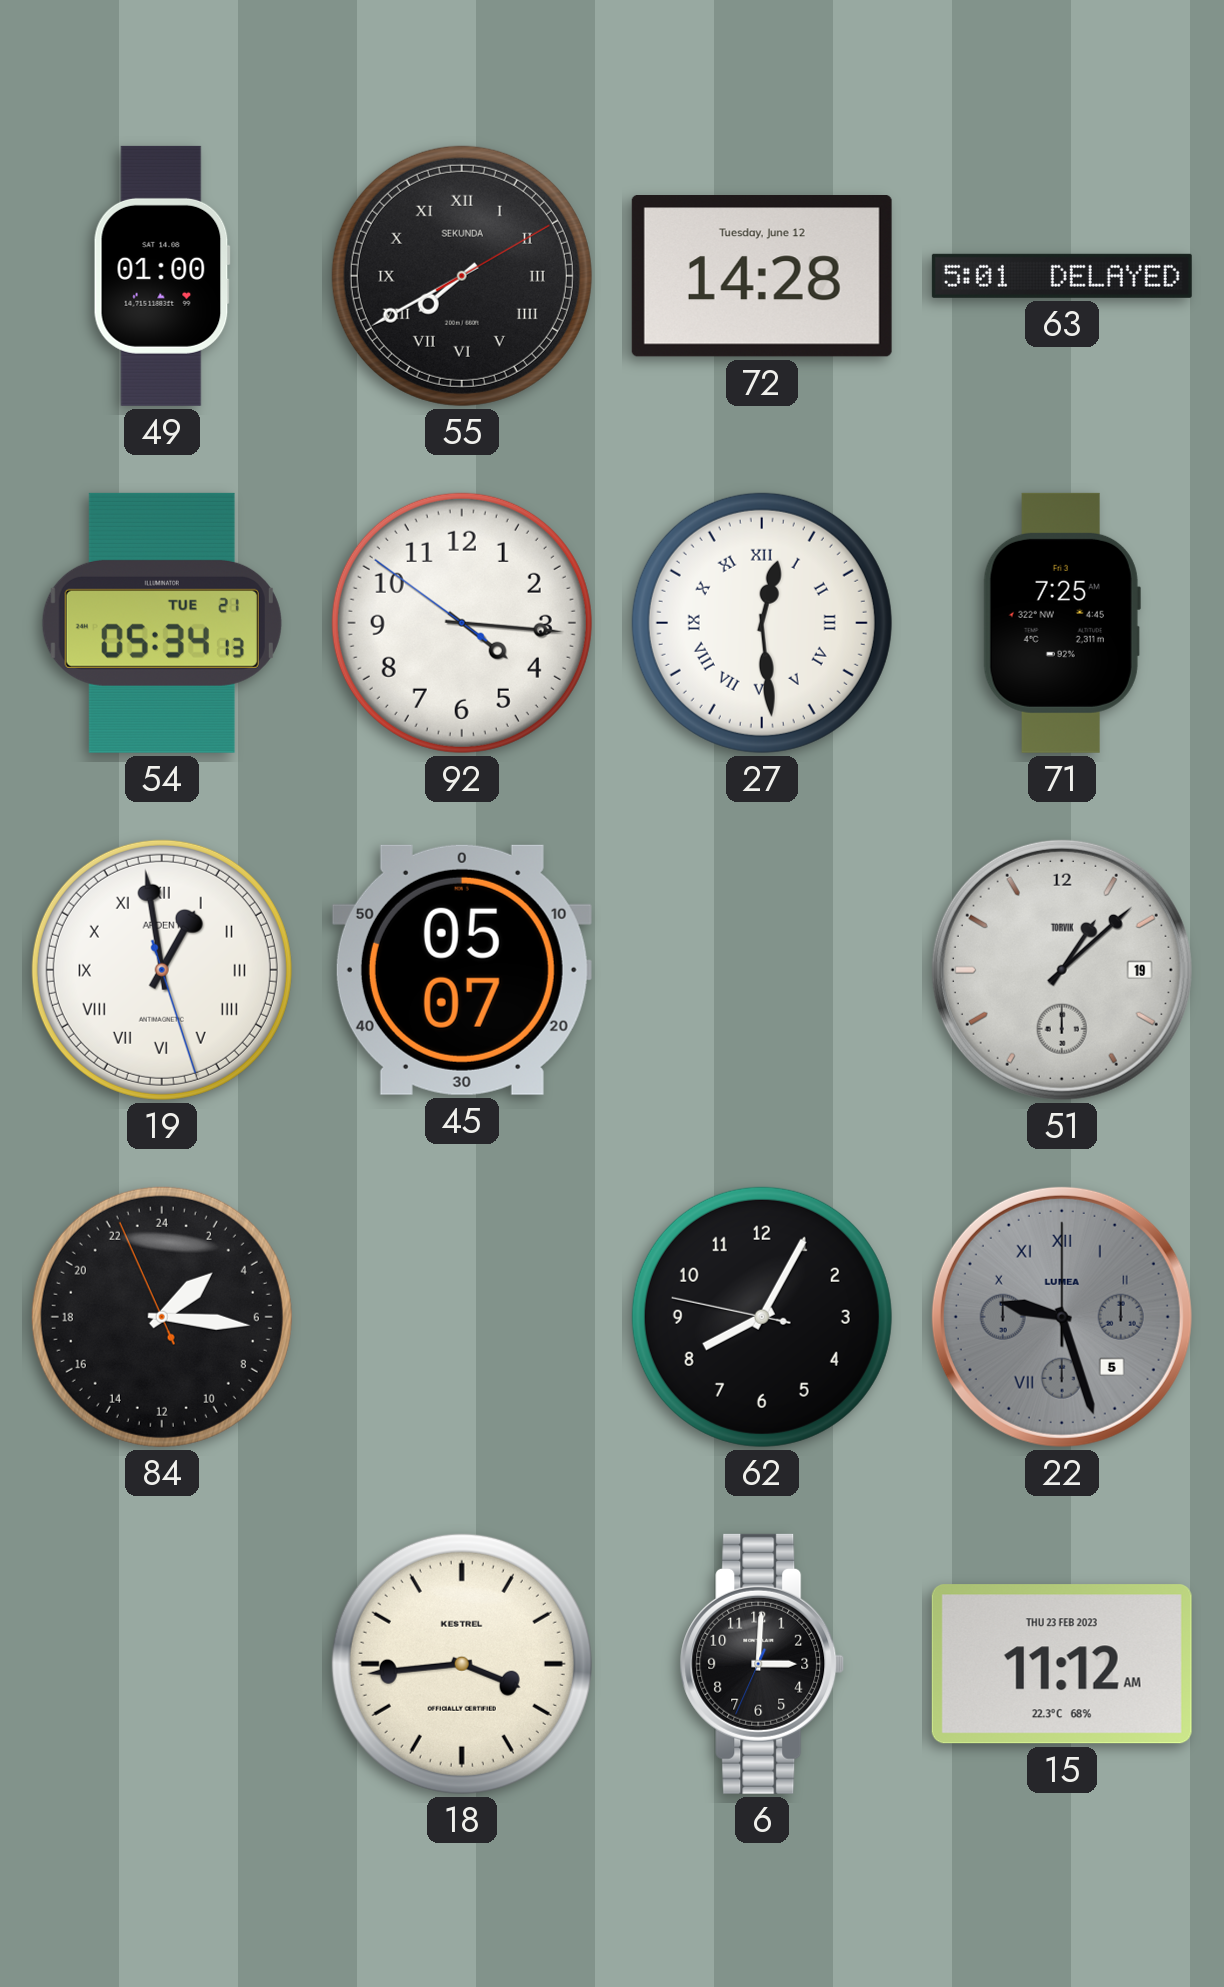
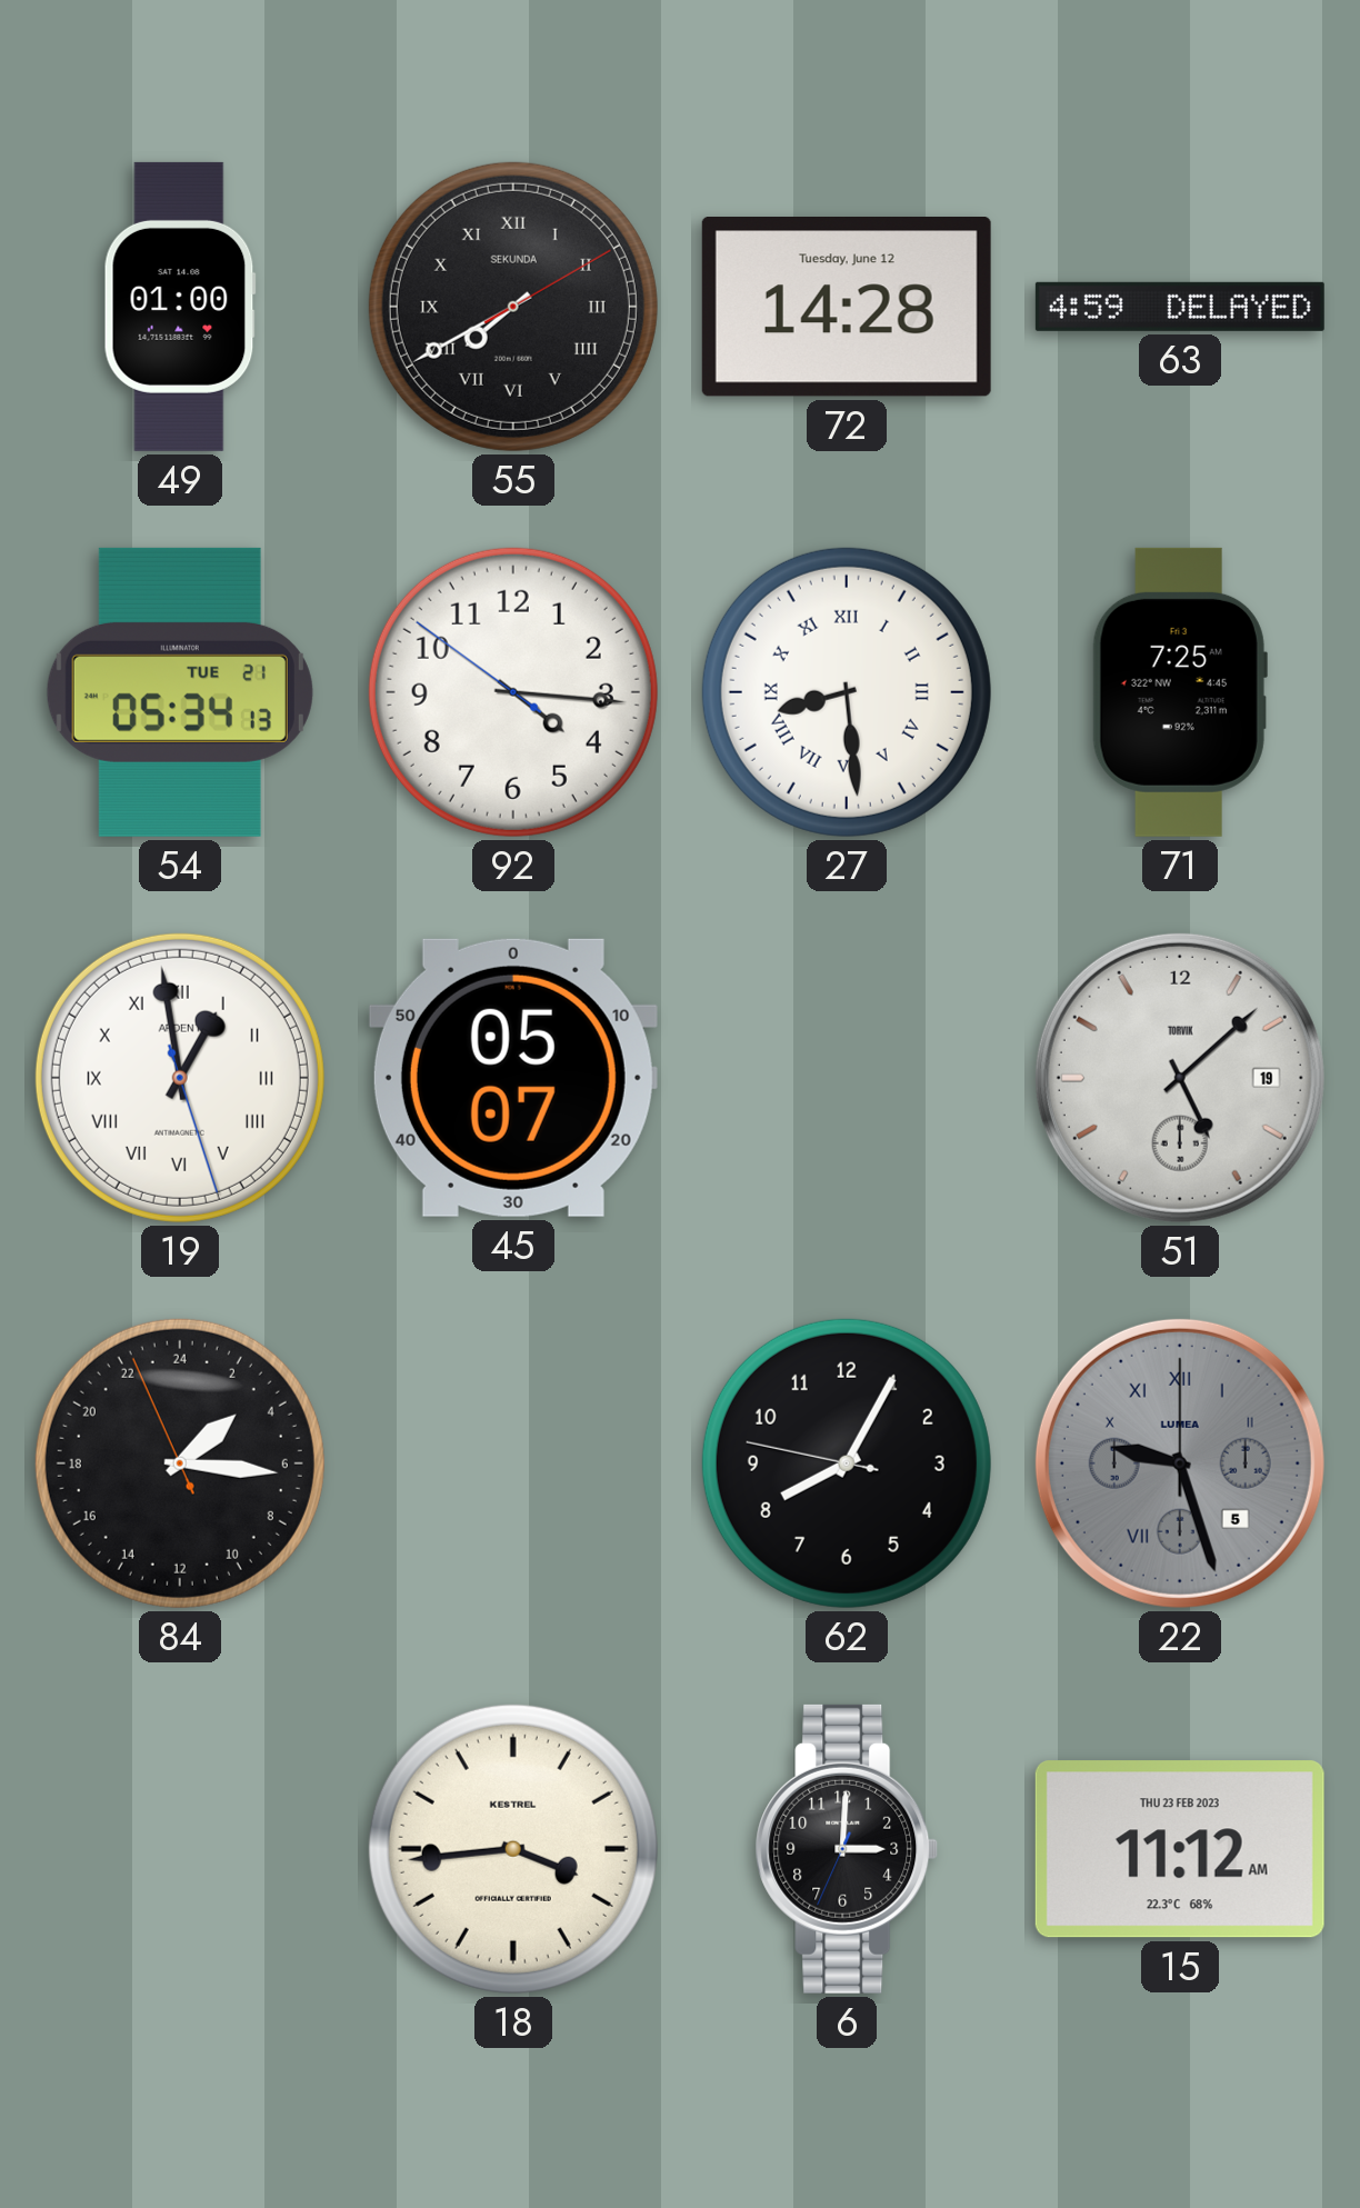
63: 5:01 -> 4:59 (1180, 307)
27: 12:29 -> 8:29 (847, 692)
51: 1:08 -> 5:08 (1180, 1078)
